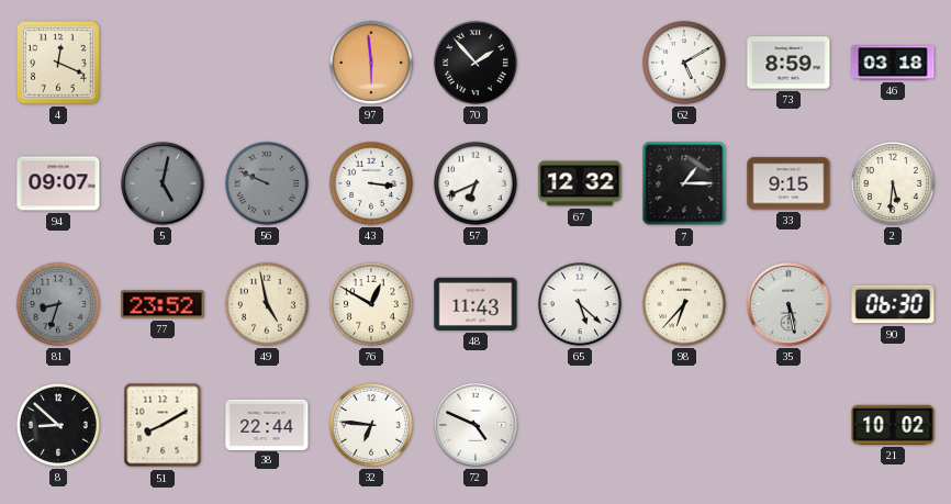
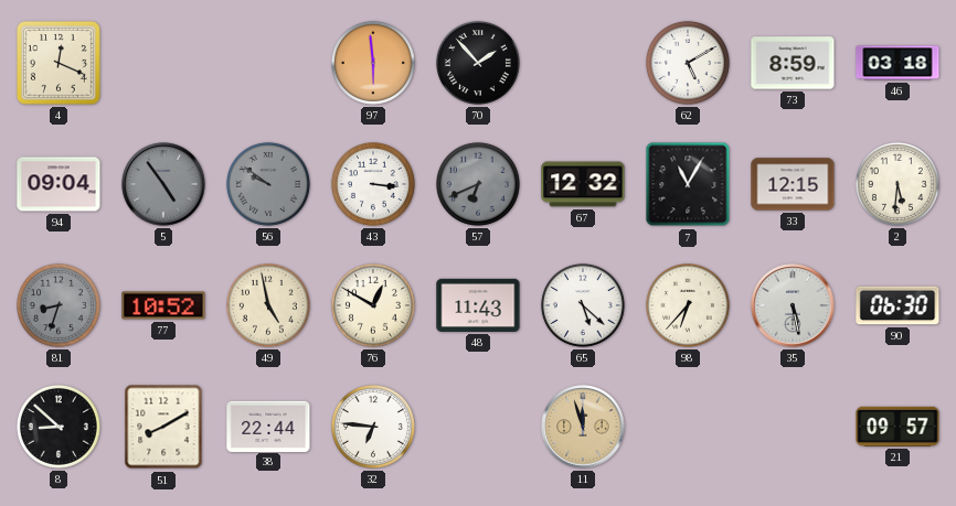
94: 09:07 -> 09:04 (59, 184)
5: 5:02 -> 4:54 (163, 184)
56: 9:49 -> 9:51 (268, 184)
57 dial: white -> grey (478, 184)
7: 1:15 -> 11:05 (688, 184)
33: 9:15 -> 12:15 (793, 184)
77: 23:52 -> 10:52 (163, 305)
72: 4:49 -> none (475, 425)
11: none -> 11:57 (583, 427)
21: 10:02 -> 09:57 (897, 427)
